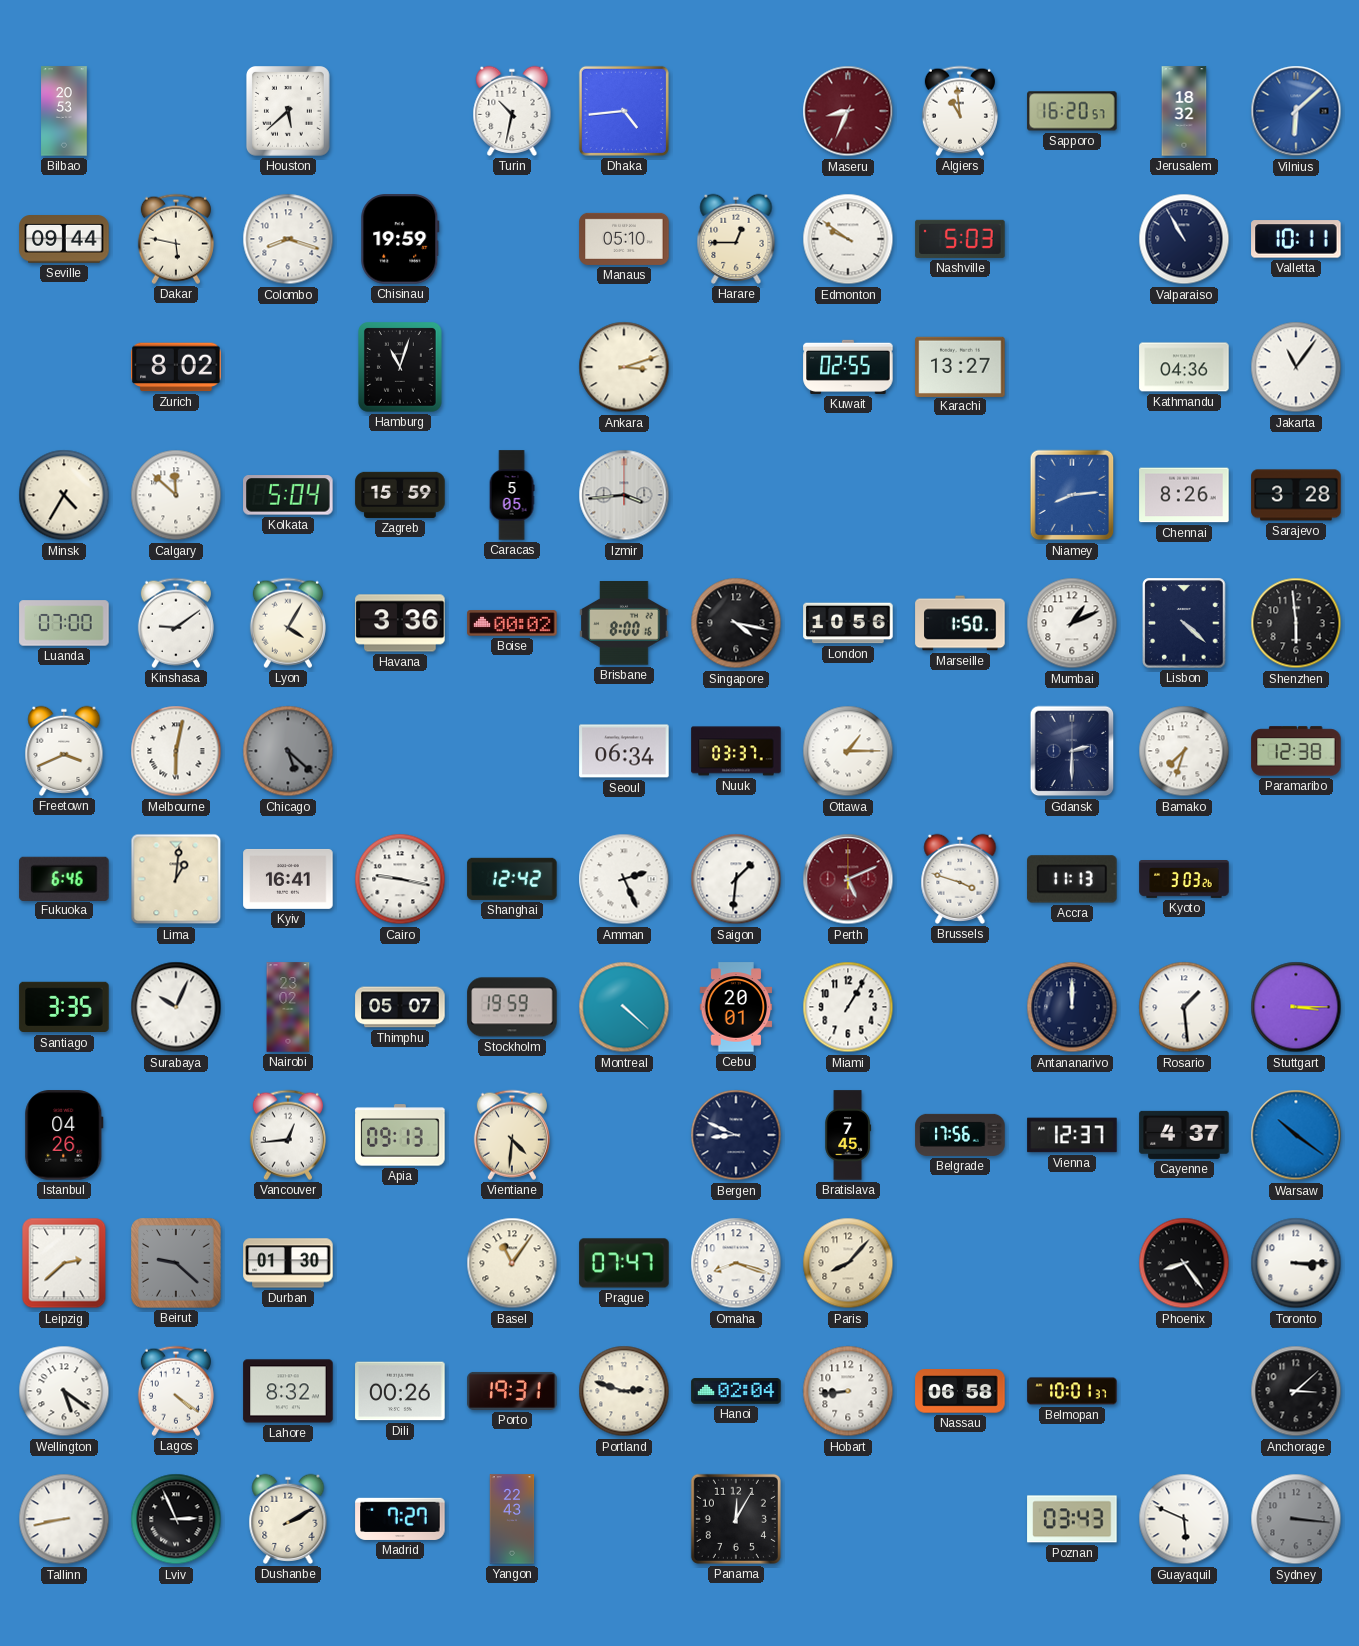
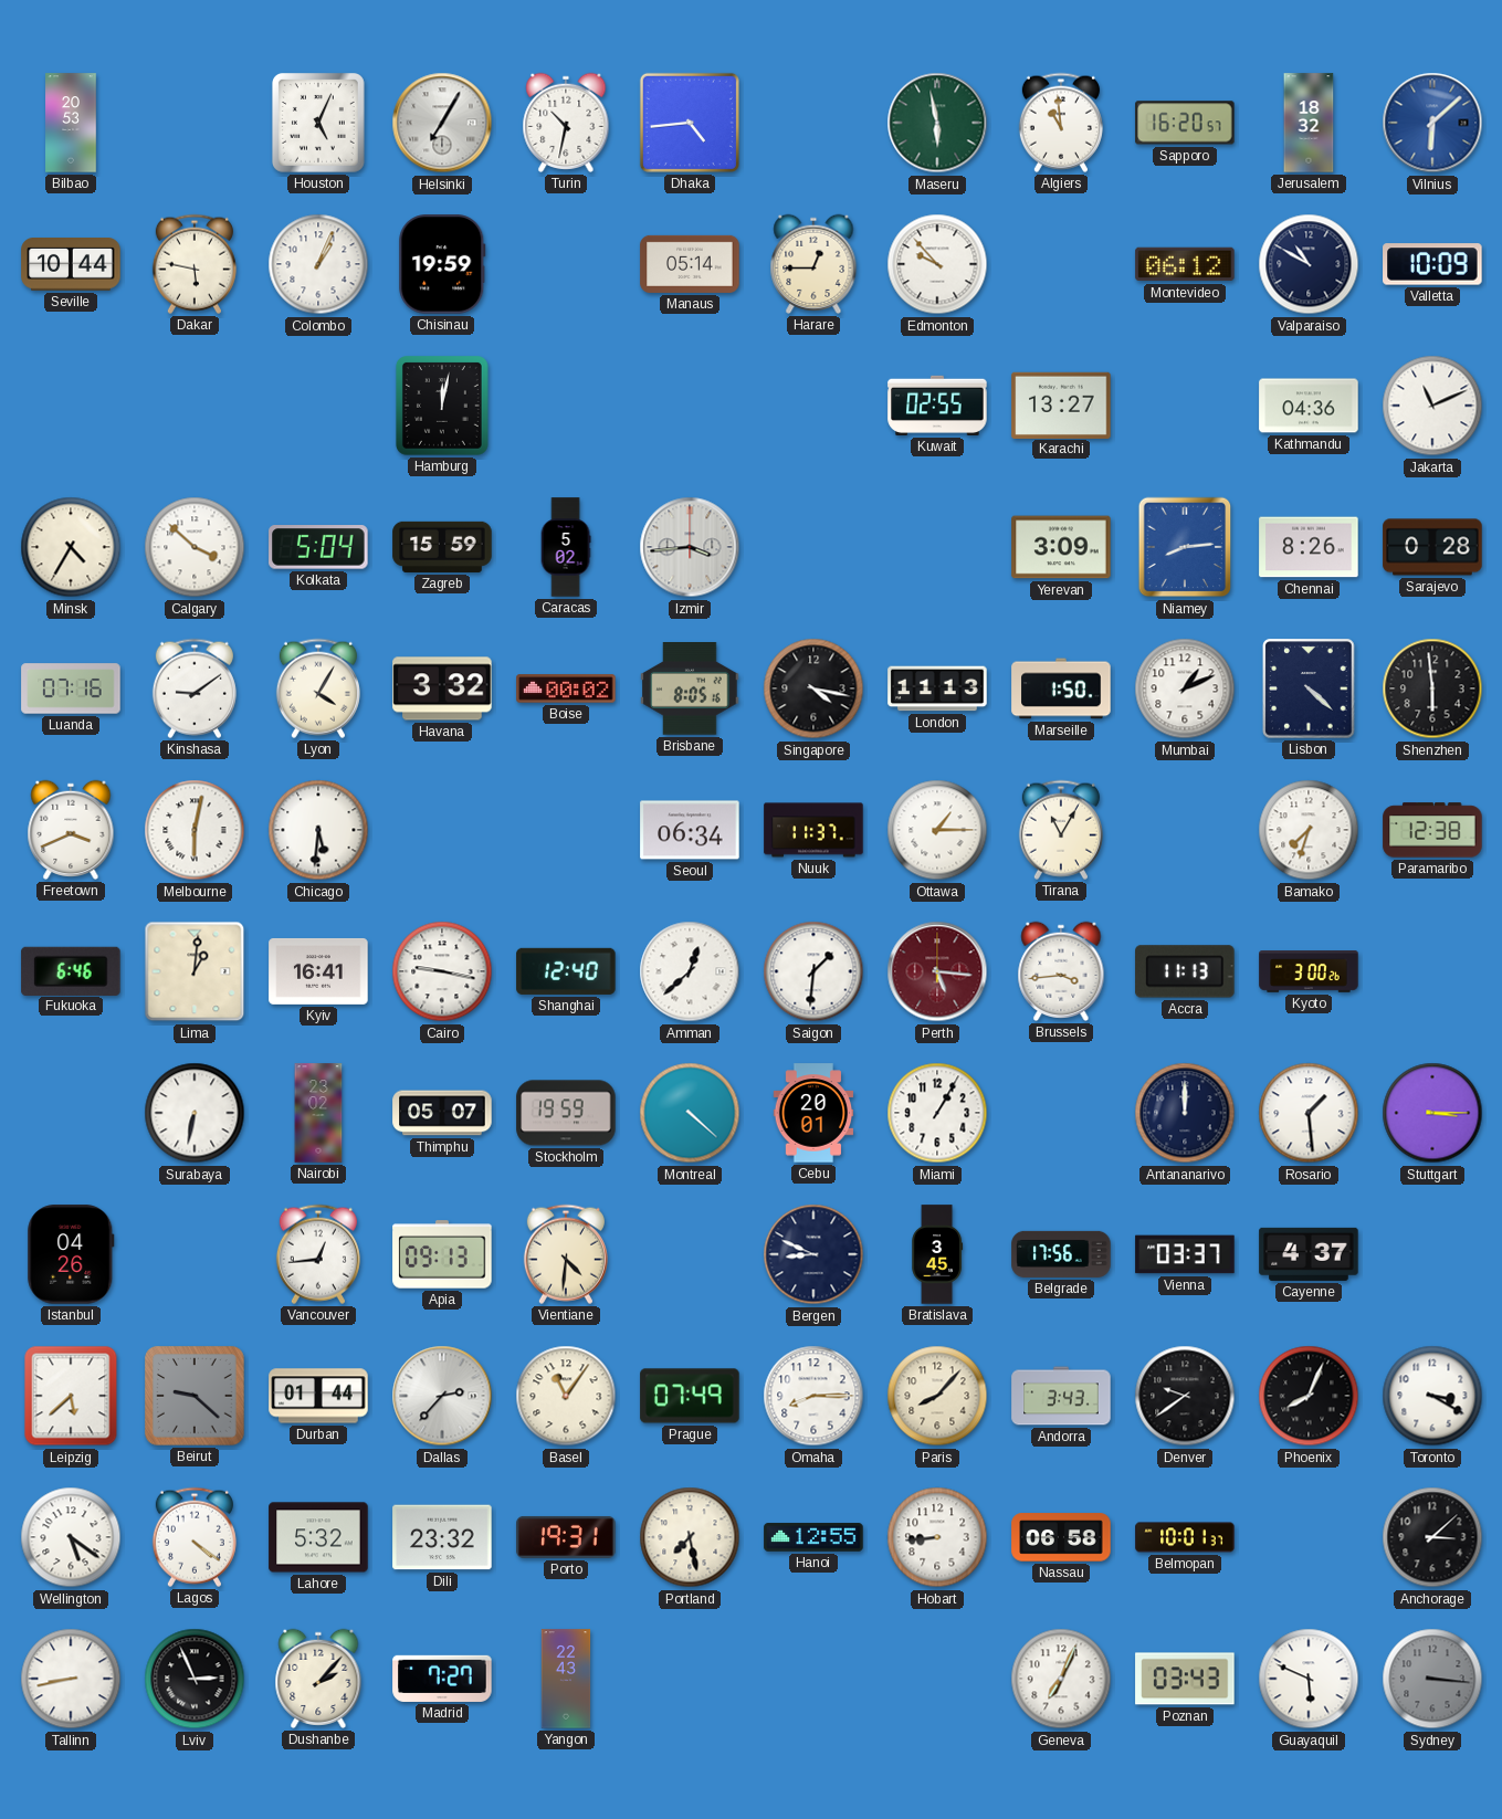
Houston: 5:38 -> 5:04 (319, 124)
Helsinki: none -> 7:05 (442, 123)
Maseru: 8:34 -> 5:58 (937, 123)
Maseru dial: burgundy -> green (937, 123)
Seville: 09:44 -> 10:44 (71, 265)
Colombo: 8:18 -> 1:04 (318, 264)
Manaus: 05:10 -> 05:14 (690, 264)
Edmonton: 9:51 -> 9:53 (937, 264)
Nashville: 5:03 -> none (960, 239)
Montevideo: none -> 06:12 (1185, 264)
Valparaiso: 10:55 -> 10:50 (1309, 264)
Valletta: 10:11 -> 10:09 (1432, 264)
Zurich: 8:02 -> none (176, 367)
Hamburg: 11:03 -> 12:02 (443, 407)
Ankara: 3:12 -> none (624, 367)
Jakarta: 11:06 -> 11:11 (1432, 406)
Calgary: 11:52 -> 3:52 (195, 547)
Caracas: 5:05 -> 5:02 (566, 547)
Yerevan: none -> 3:09 (1061, 547)
Sarajevo: 3:28 -> 0:28 (1432, 547)
Luanda: 07:00 -> 07:16 (71, 688)
Havana: 3:36 -> 3:32 (442, 688)
Brisbane: 8:00 -> 8:05 (690, 690)
London: 10:56 -> 11:13 (937, 688)
Chicago: 5:22 -> 5:31 (318, 830)
Chicago dial: grey -> white (318, 830)
Nuuk: 03:37 -> 11:37 (813, 830)
Tirana: none -> 11:05 (1061, 830)
Gdansk: 2:30 -> none (1072, 751)
Shanghai: 12:42 -> 12:40 (566, 971)
Amman: 2:26 -> 12:38 (690, 971)
Perth: 5:11 -> 5:16 (937, 971)
Brussels: 3:48 -> 3:44 (1061, 971)
Kyoto: 3:03 -> 3:00 (1309, 972)
Santiago: 3:35 -> none (64, 1007)
Surabaya: 10:04 -> 6:32 (195, 1113)
Bratislava: 7:45 -> 3:45 (937, 1254)
Vienna: 12:37 -> 03:37 (1185, 1254)
Warsaw: 10:21 -> none (1296, 1135)
Leipzig: 2:38 -> 5:38 (71, 1396)
Durban: 01:30 -> 01:44 (318, 1396)
Dallas: none -> 2:37 (442, 1396)
Prague: 07:47 -> 07:49 (690, 1396)
Omaha: 8:18 -> 8:15 (813, 1396)
Andorra: none -> 3:43 (1061, 1396)
Denver: none -> 9:39 (1185, 1396)
Phoenix: 8:24 -> 8:04 (1309, 1396)
Toronto: 3:15 -> 3:20 (1432, 1396)
Lahore: 8:32 -> 5:32 (318, 1537)
Dili: 00:26 -> 23:32 (442, 1537)
Portland: 2:48 -> 7:28 (690, 1537)
Hanoi: 02:04 -> 12:55 (813, 1537)
Dushanbe: 2:10 -> 2:07 (318, 1679)
Panama: 12:05 -> none (736, 1519)
Geneva: none -> 7:04 (1061, 1679)
